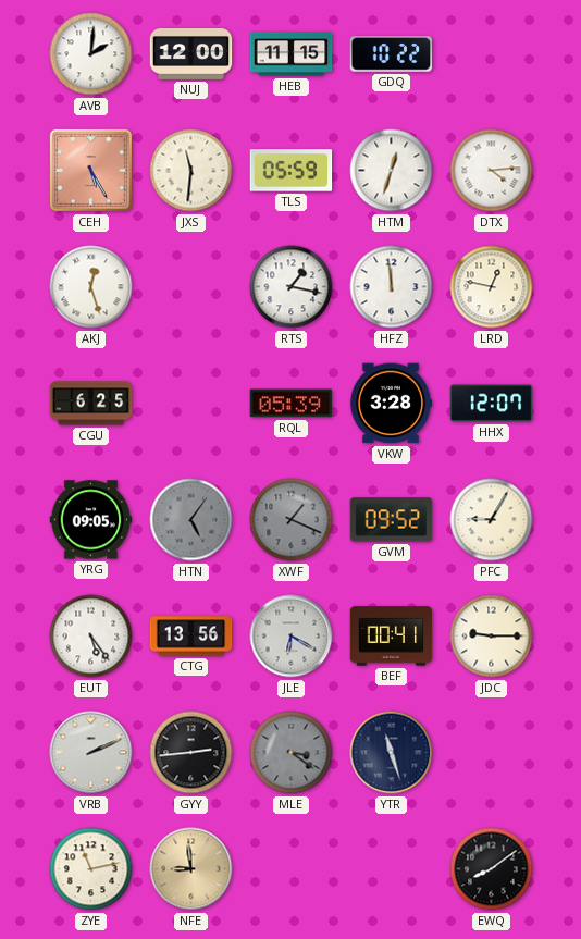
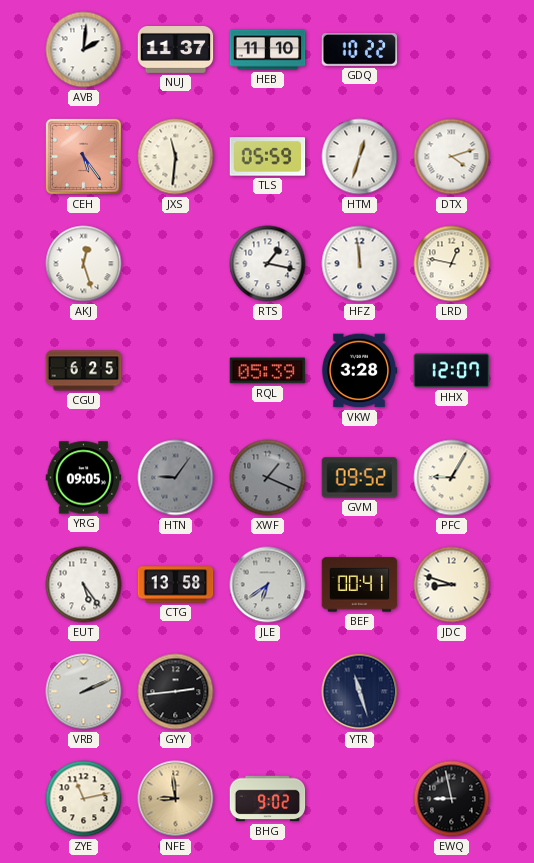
NUJ: 12:00 -> 11:37 (176, 50)
HEB: 11:15 -> 11:10 (268, 50)
CEH: 5:25 -> 5:24 (83, 156)
DTX: 4:14 -> 4:12 (452, 157)
HTN: 5:06 -> 9:06 (176, 478)
CTG: 13:56 -> 13:58 (176, 585)
JLE: 6:20 -> 6:39 (268, 585)
JDC: 9:15 -> 8:48 (452, 585)
MLE: 3:21 -> none (292, 753)
BHG: none -> 9:02 (268, 799)
EWQ: 8:09 -> 8:58 (452, 799)
